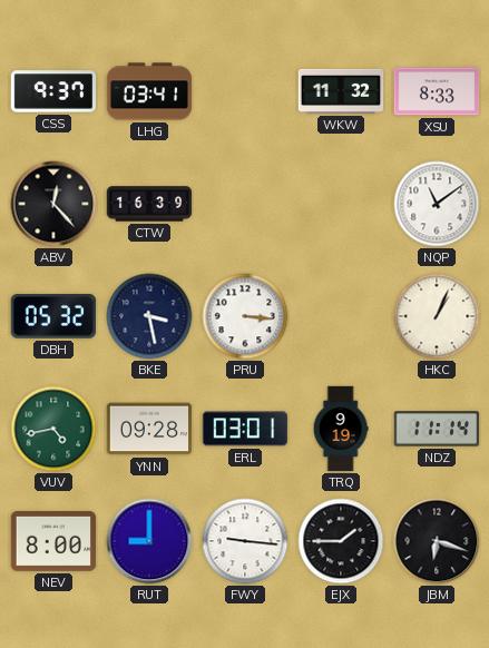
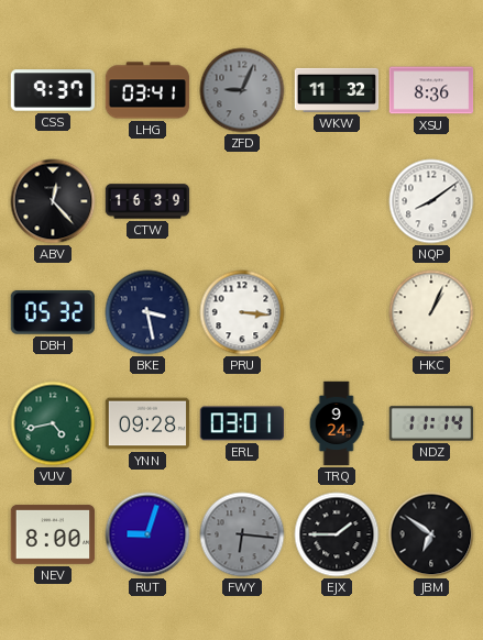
ZFD: none -> 9:04 (242, 90)
XSU: 8:33 -> 8:36 (431, 90)
NQP: 11:09 -> 8:09 (431, 201)
TRQ: 9:19 -> 9:24 (337, 423)
RUT: 9:00 -> 9:03 (147, 534)
FWY: 9:16 -> 6:16 (242, 534)
FWY dial: white -> grey (242, 534)
JBM: 6:18 -> 6:51 (431, 534)
